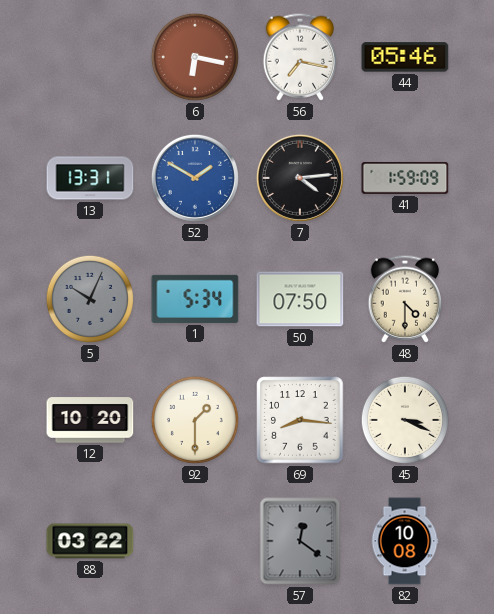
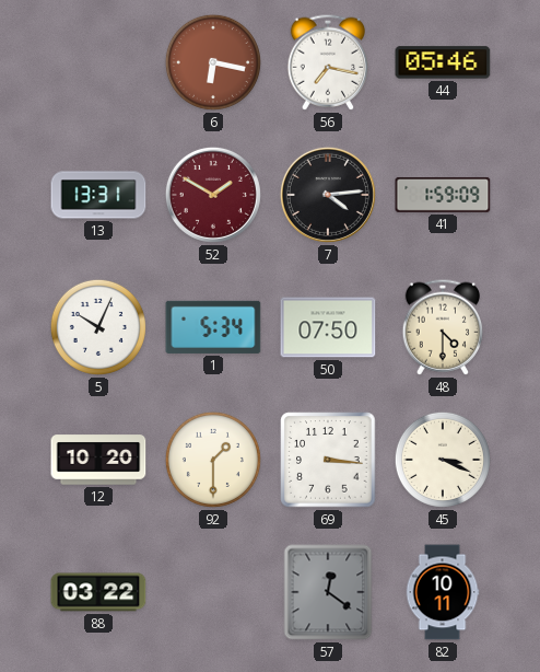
52 dial: blue -> burgundy (213, 195)
5 dial: grey -> white (98, 327)
69: 8:16 -> 3:16 (328, 460)
82: 10:08 -> 10:11 (443, 592)
